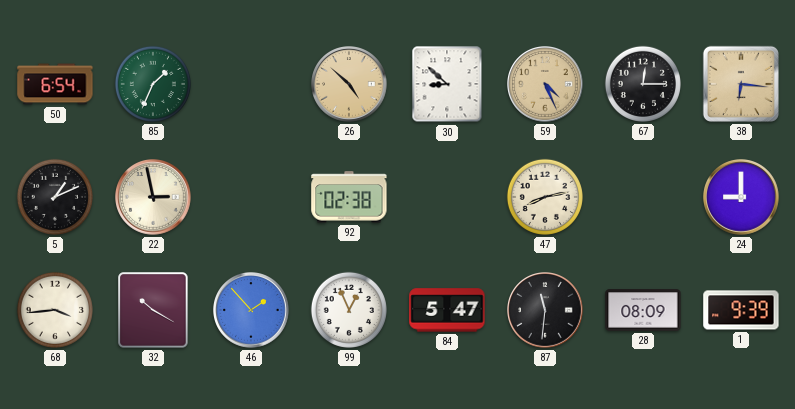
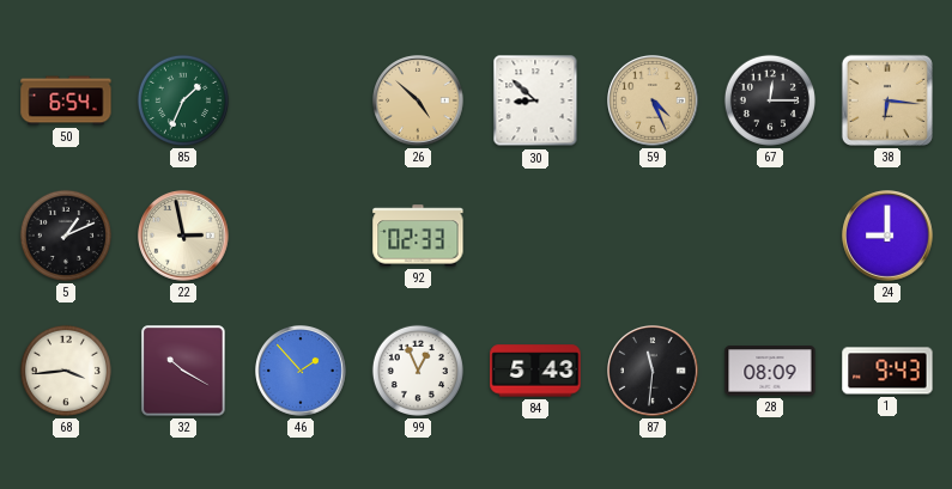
92: 02:38 -> 02:33 (418, 236)
47: 8:13 -> none (545, 197)
84: 5:47 -> 5:43 (535, 371)
1: 9:39 -> 9:43 (887, 371)
